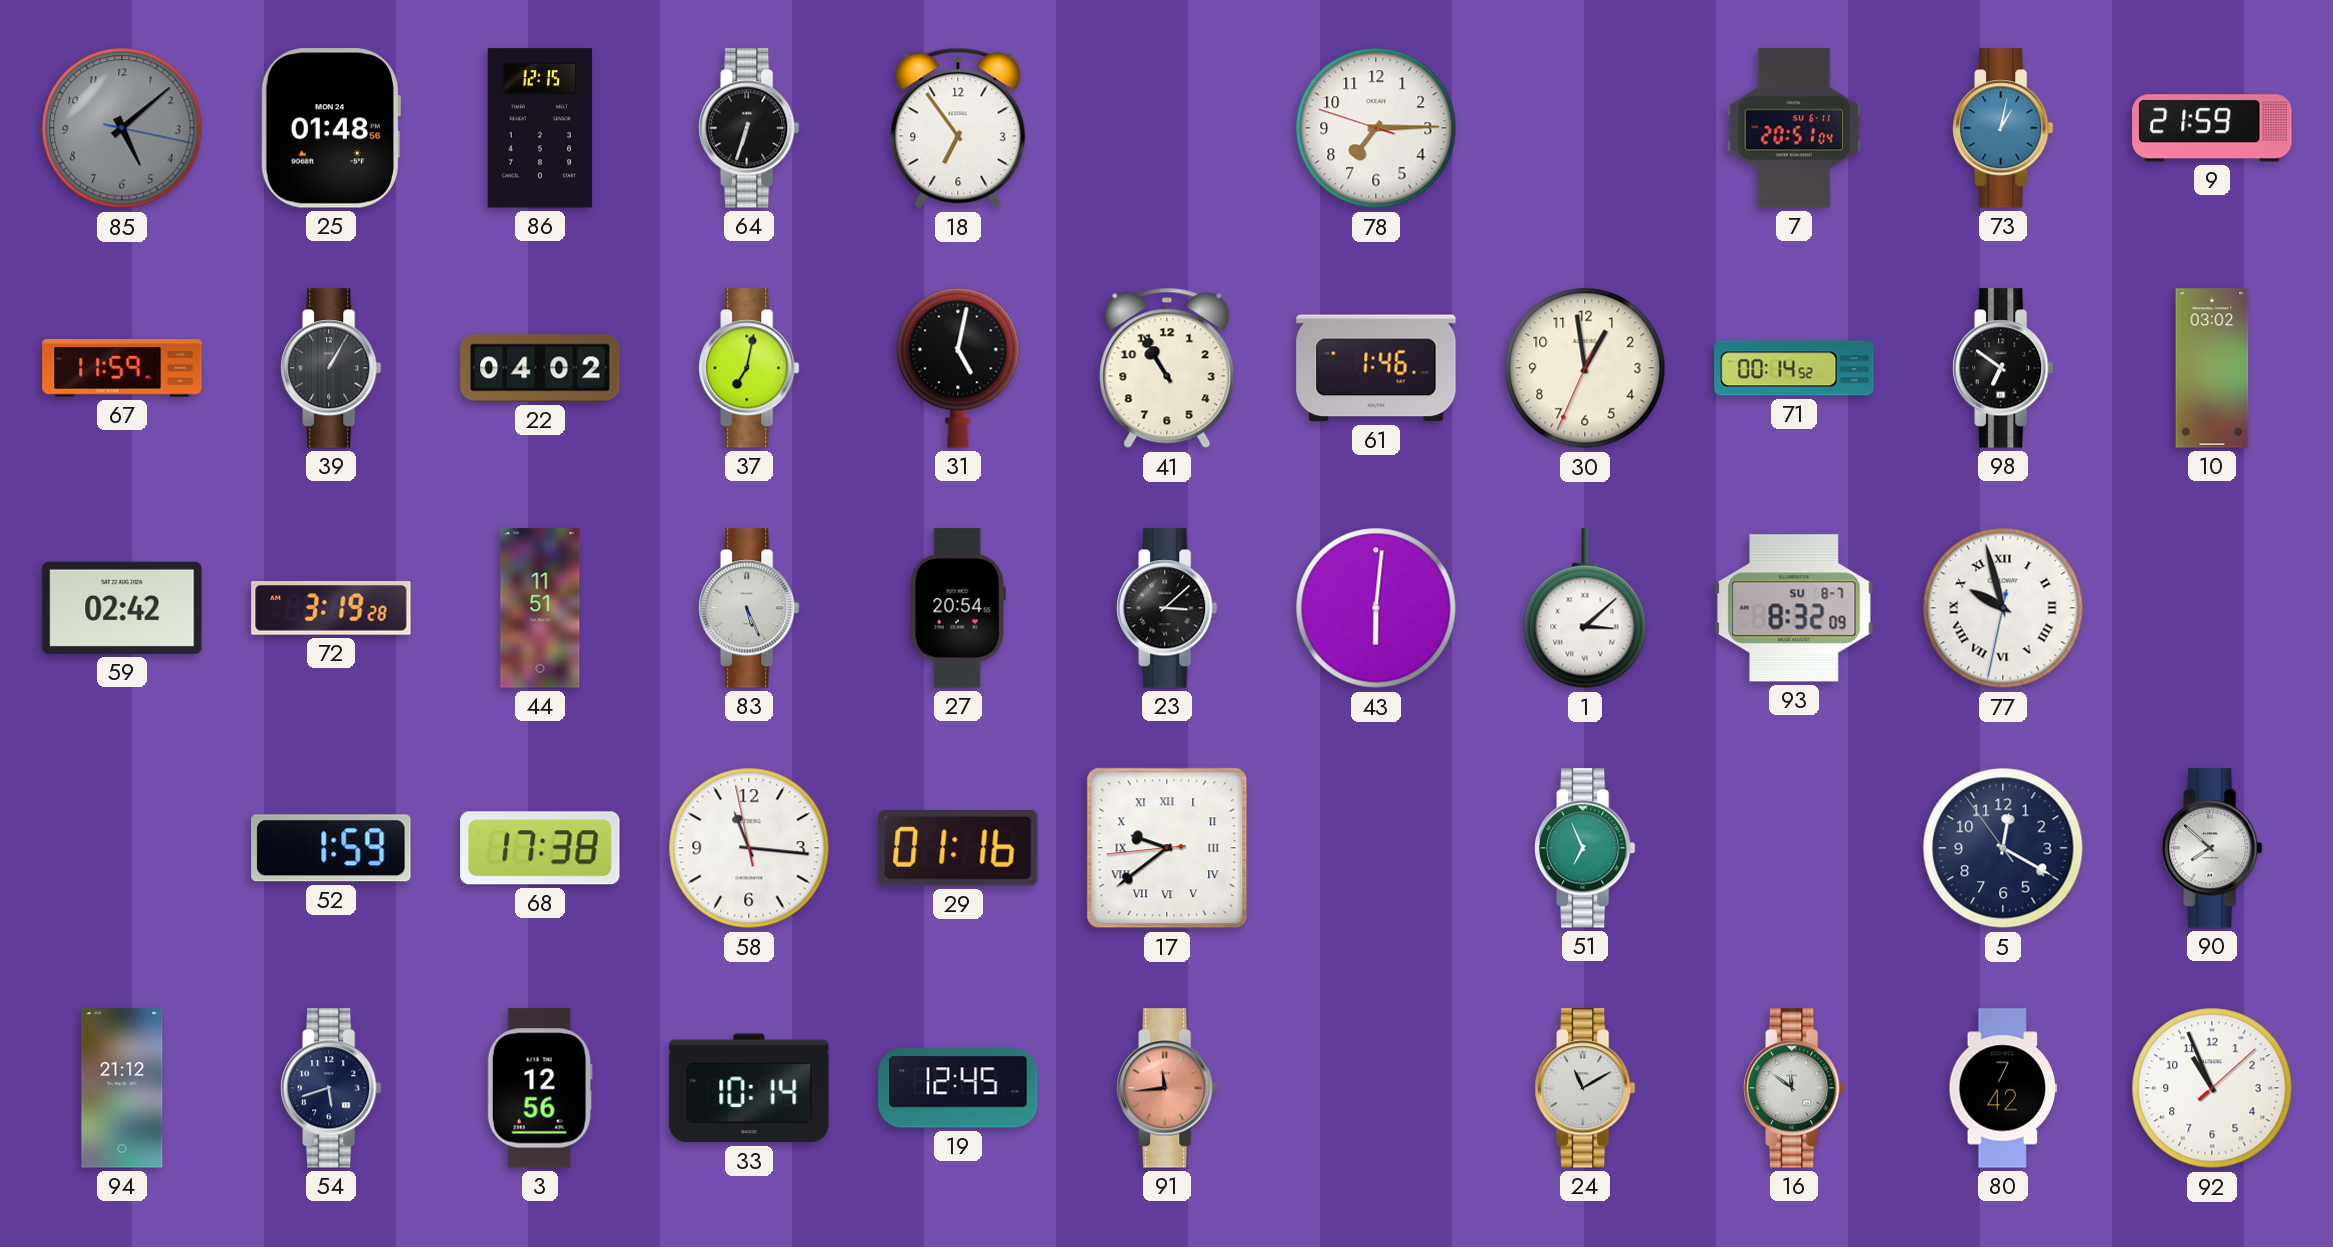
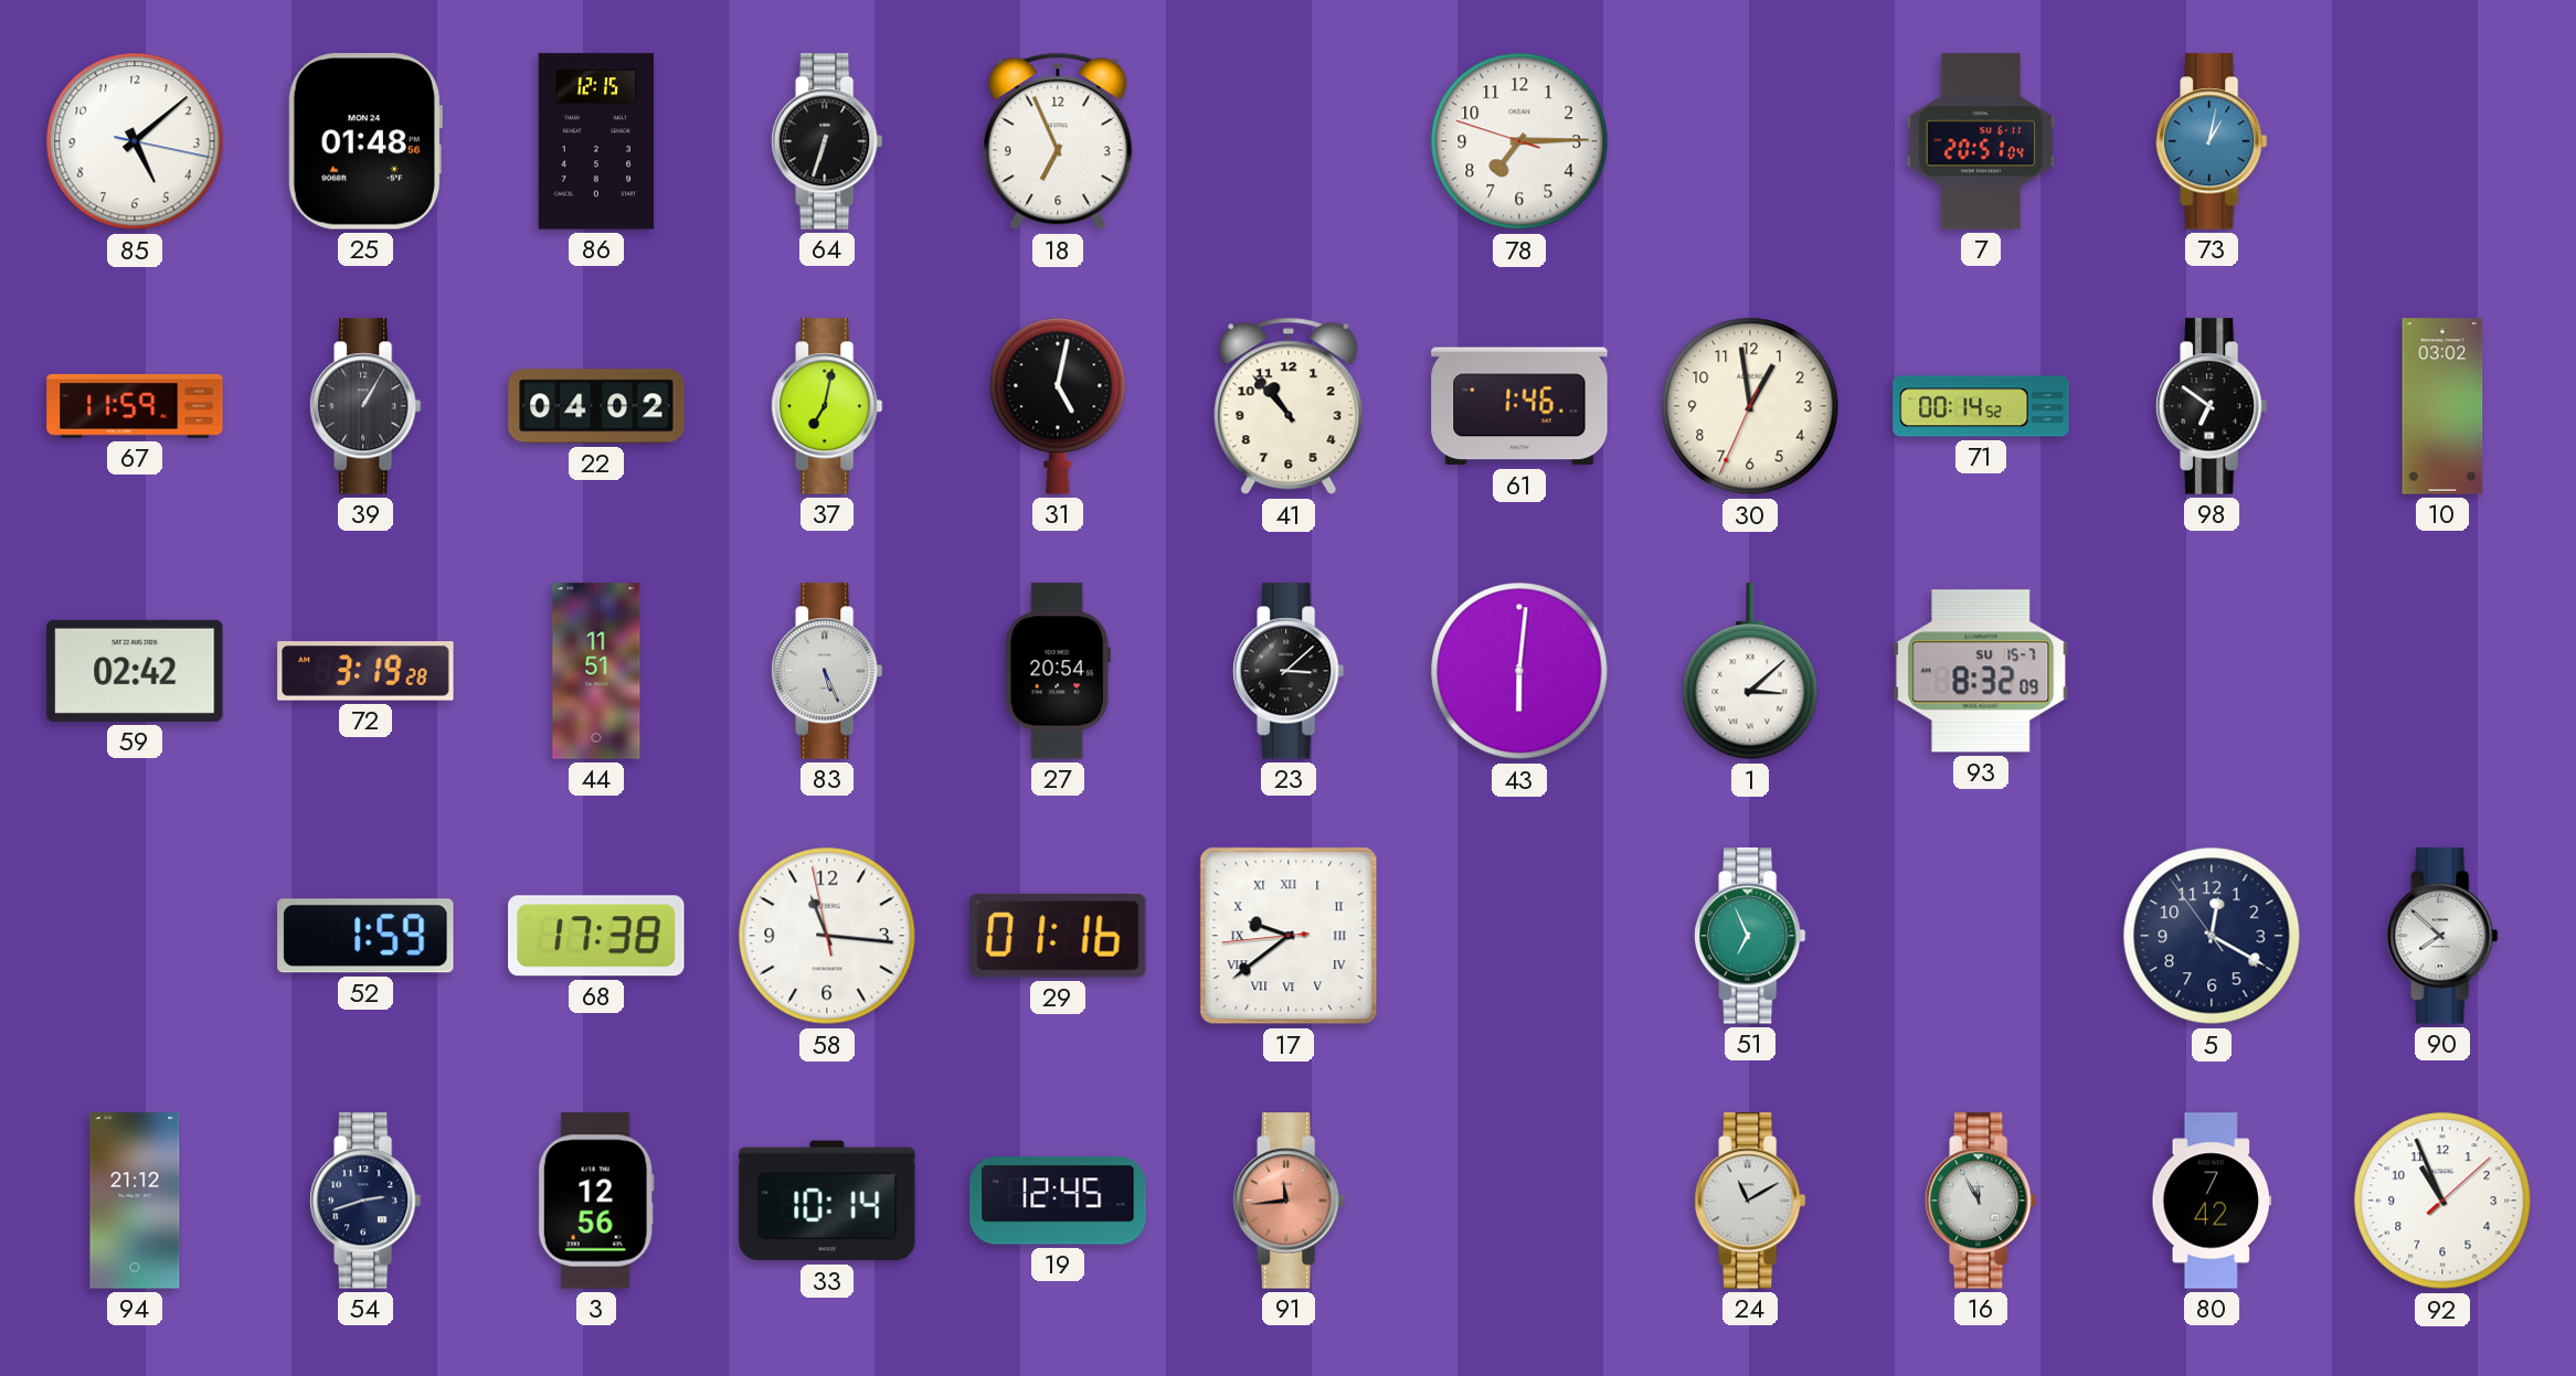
85 dial: grey -> white (135, 141)
18: 6:54 -> 6:56 (1058, 141)
9: 21:59 -> none (2212, 128)
41: 10:55 -> 10:53 (1289, 406)
93 date: SU 8-7 -> SU 15-7 (1981, 671)
77: 9:57 -> none (2003, 608)
54: 5:42 -> 2:42 (365, 1201)
16: 11:51 -> 11:55 (1981, 1201)
